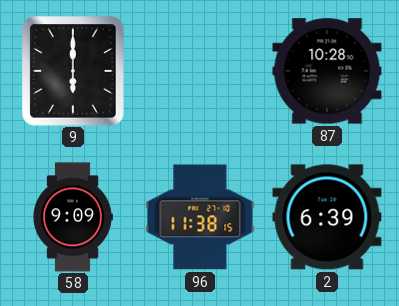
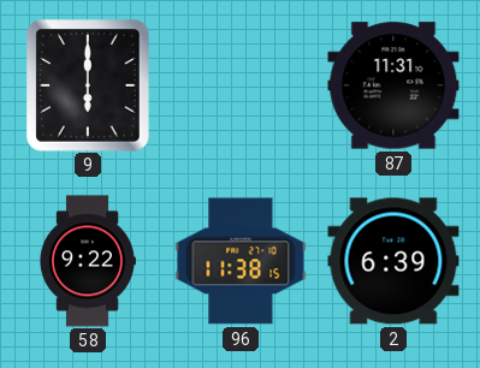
87: 10:28 -> 11:31 (393, 85)
58: 9:09 -> 9:22 (88, 261)
